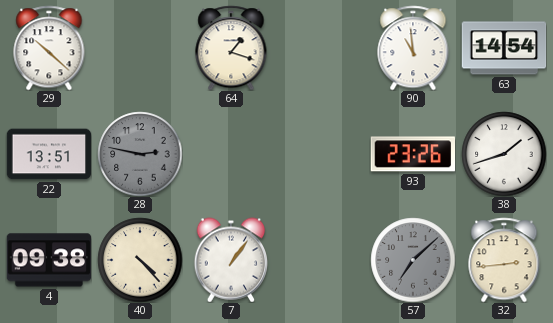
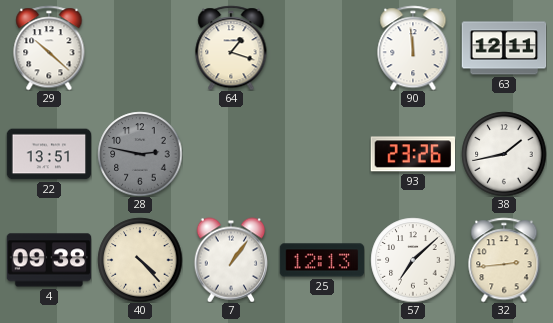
90: 10:59 -> 11:59 (413, 48)
63: 14:54 -> 12:11 (504, 48)
38: 1:42 -> 1:43 (504, 154)
25: none -> 12:13 (322, 260)
57 dial: grey -> white (413, 260)
